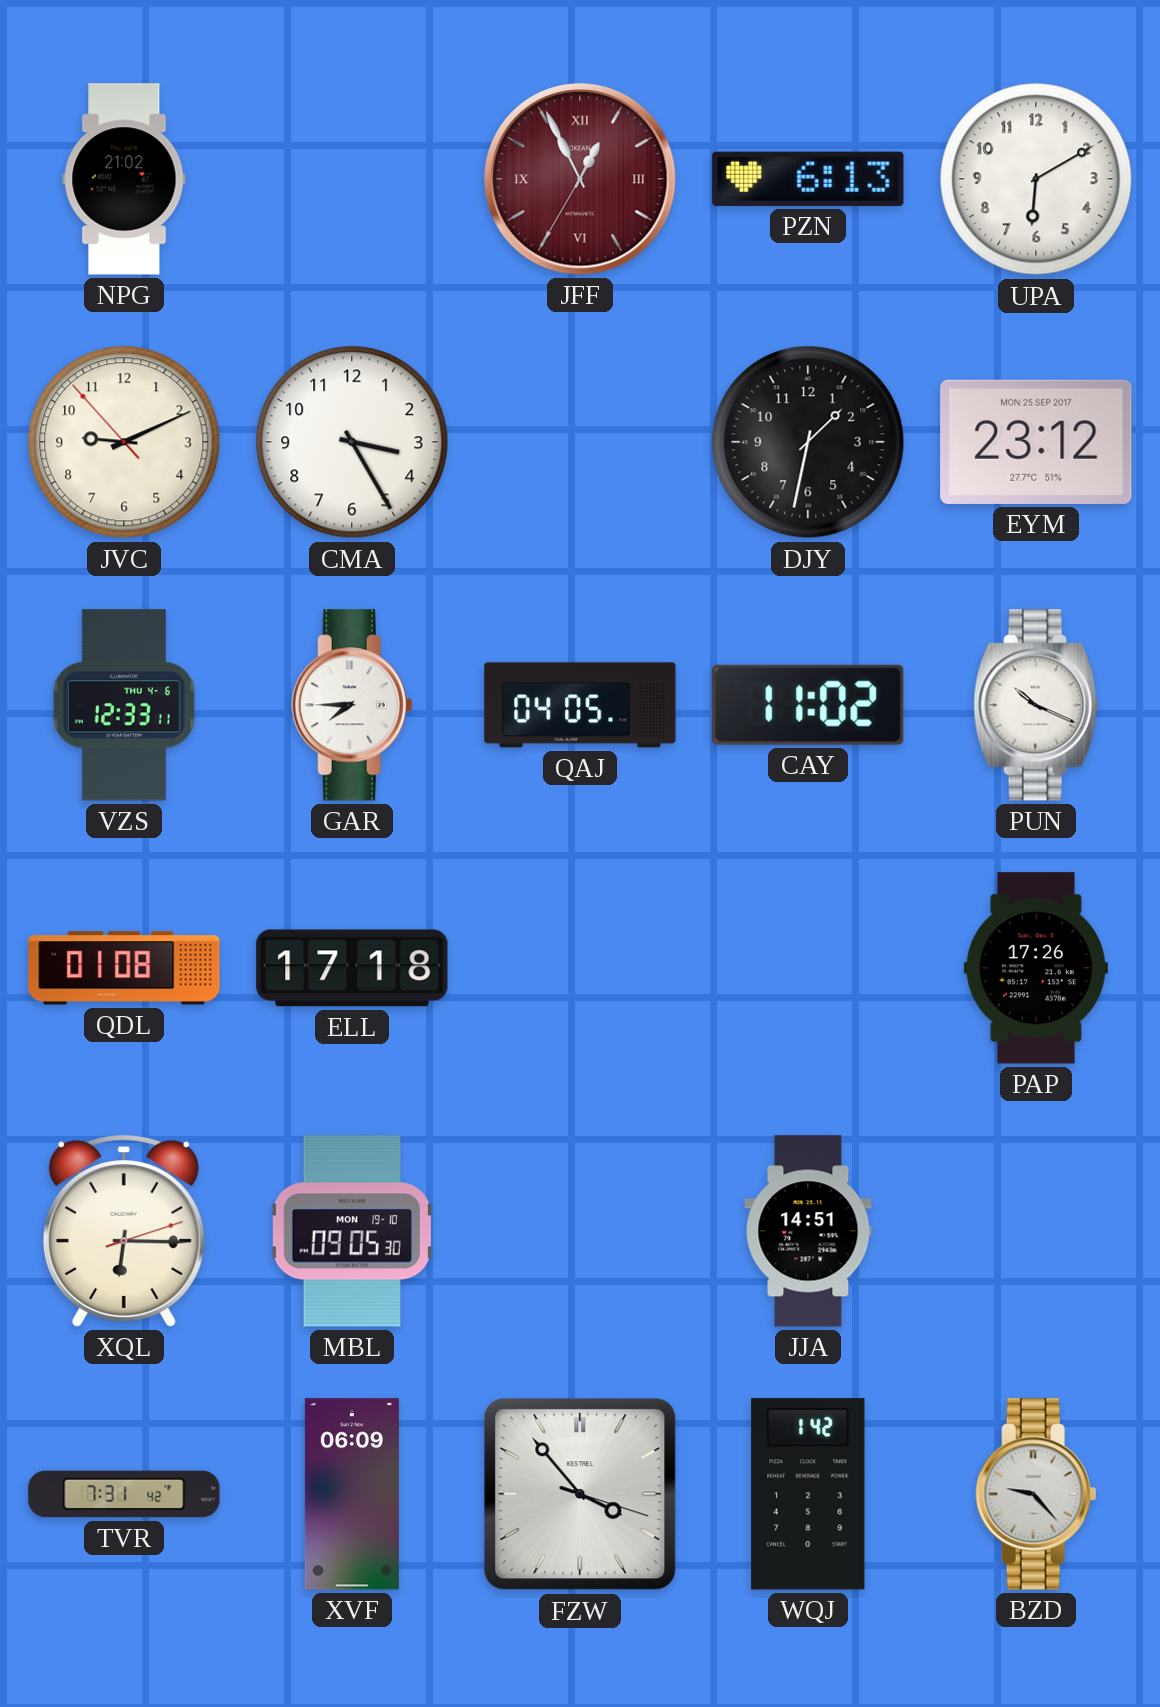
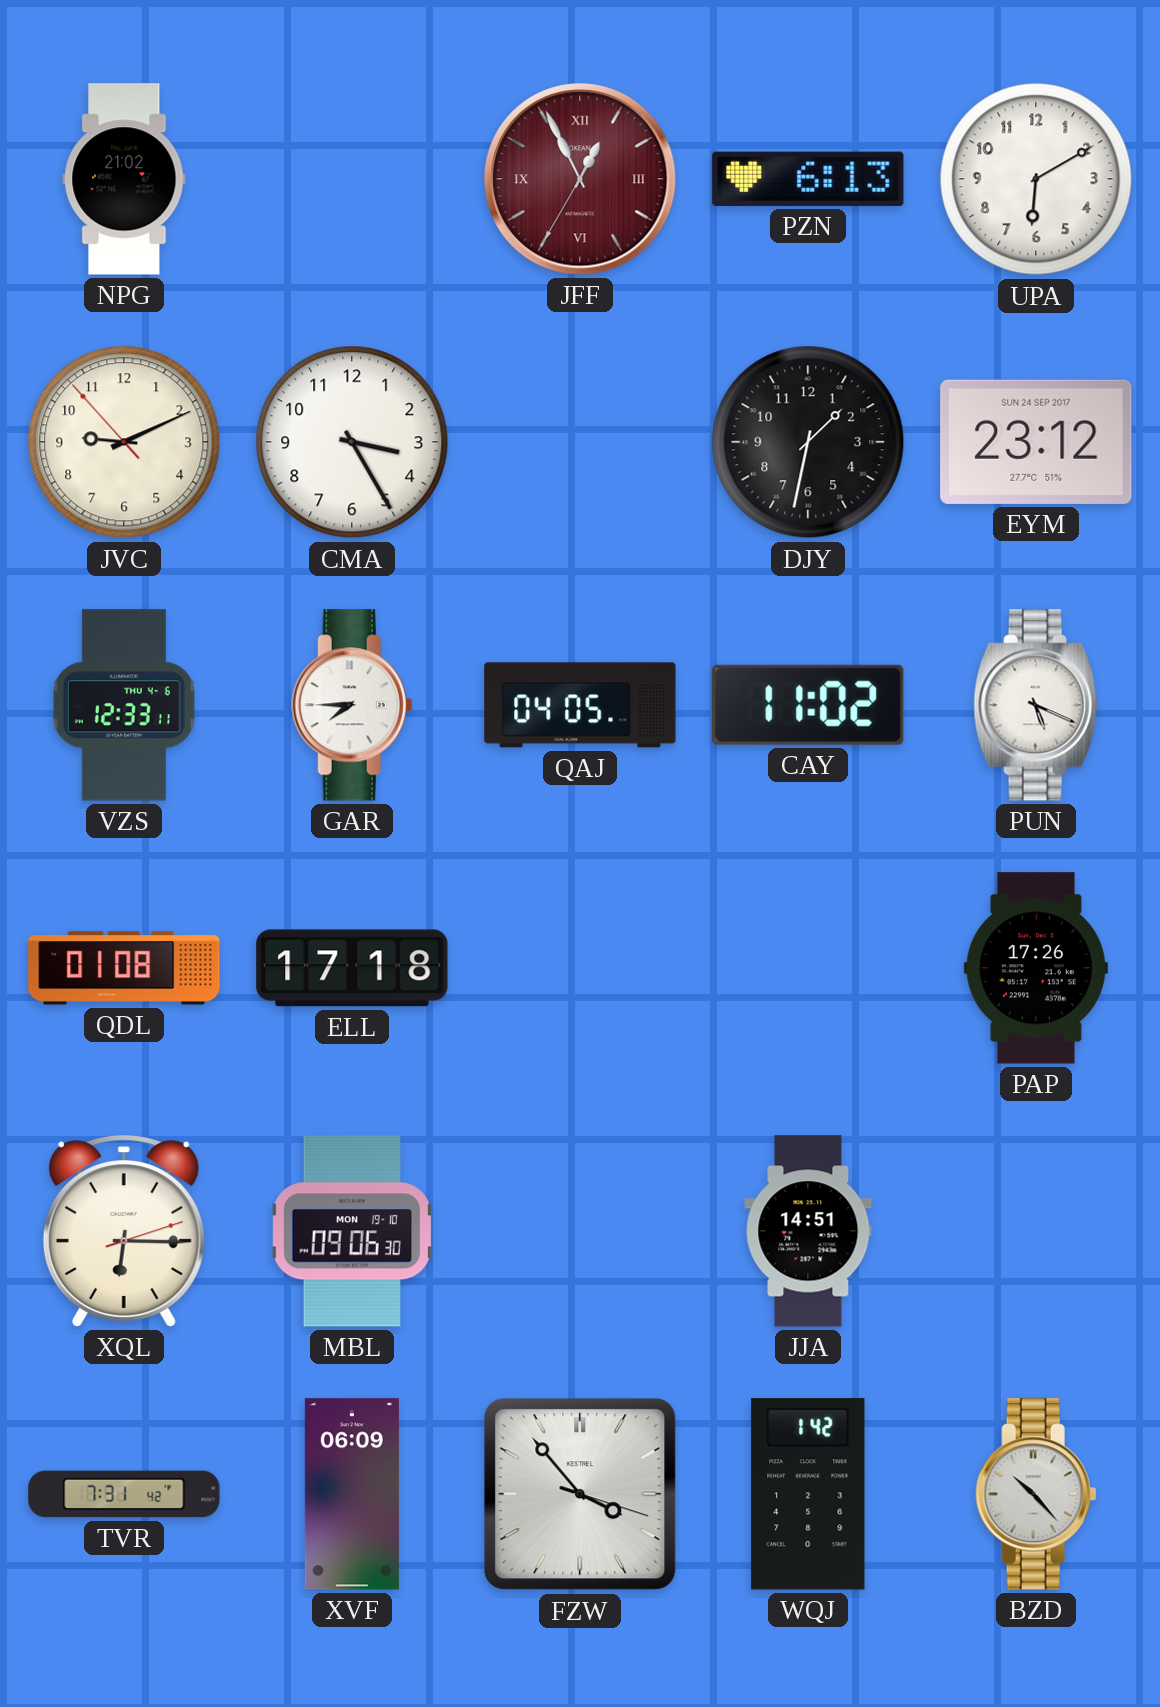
EYM date: MON 25 SEP 2017 -> SUN 24 SEP 2017 (1036, 442)
PUN: 10:19 -> 5:19 (1036, 705)
MBL: 09:05 -> 09:06 (352, 1231)
BZD: 9:23 -> 10:23 (1036, 1494)
